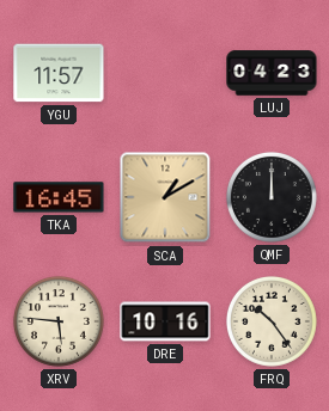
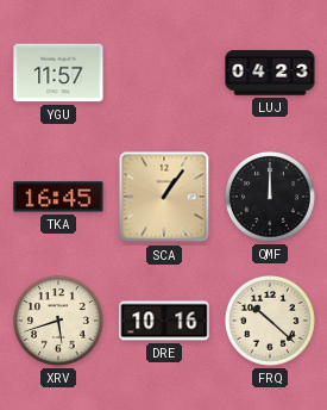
SCA: 1:10 -> 1:06 (164, 197)
XRV: 5:46 -> 5:42 (58, 321)
FRQ: 10:24 -> 10:22 (270, 321)
